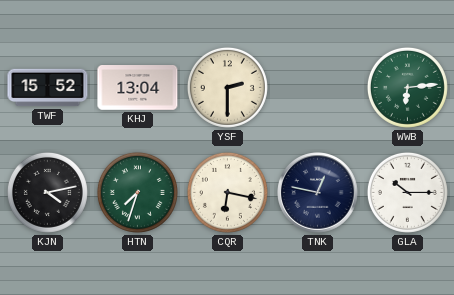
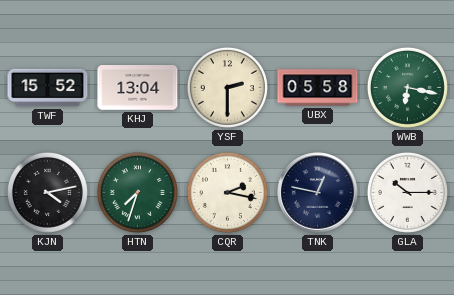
UBX: none -> 05:58 (318, 88)
WWB: 6:14 -> 6:17 (407, 87)
CQR: 6:17 -> 2:17 (227, 192)
